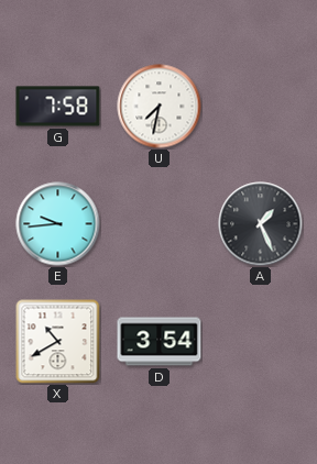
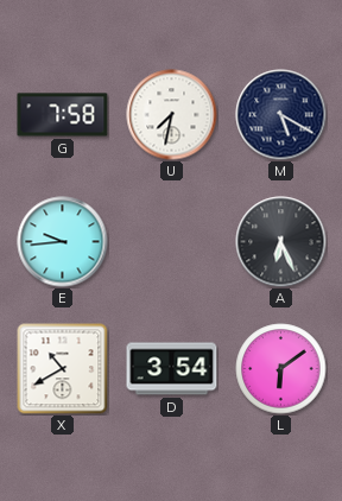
M: none -> 5:20 (281, 115)
A: 1:26 -> 6:26 (281, 242)
L: none -> 6:09 (281, 369)
